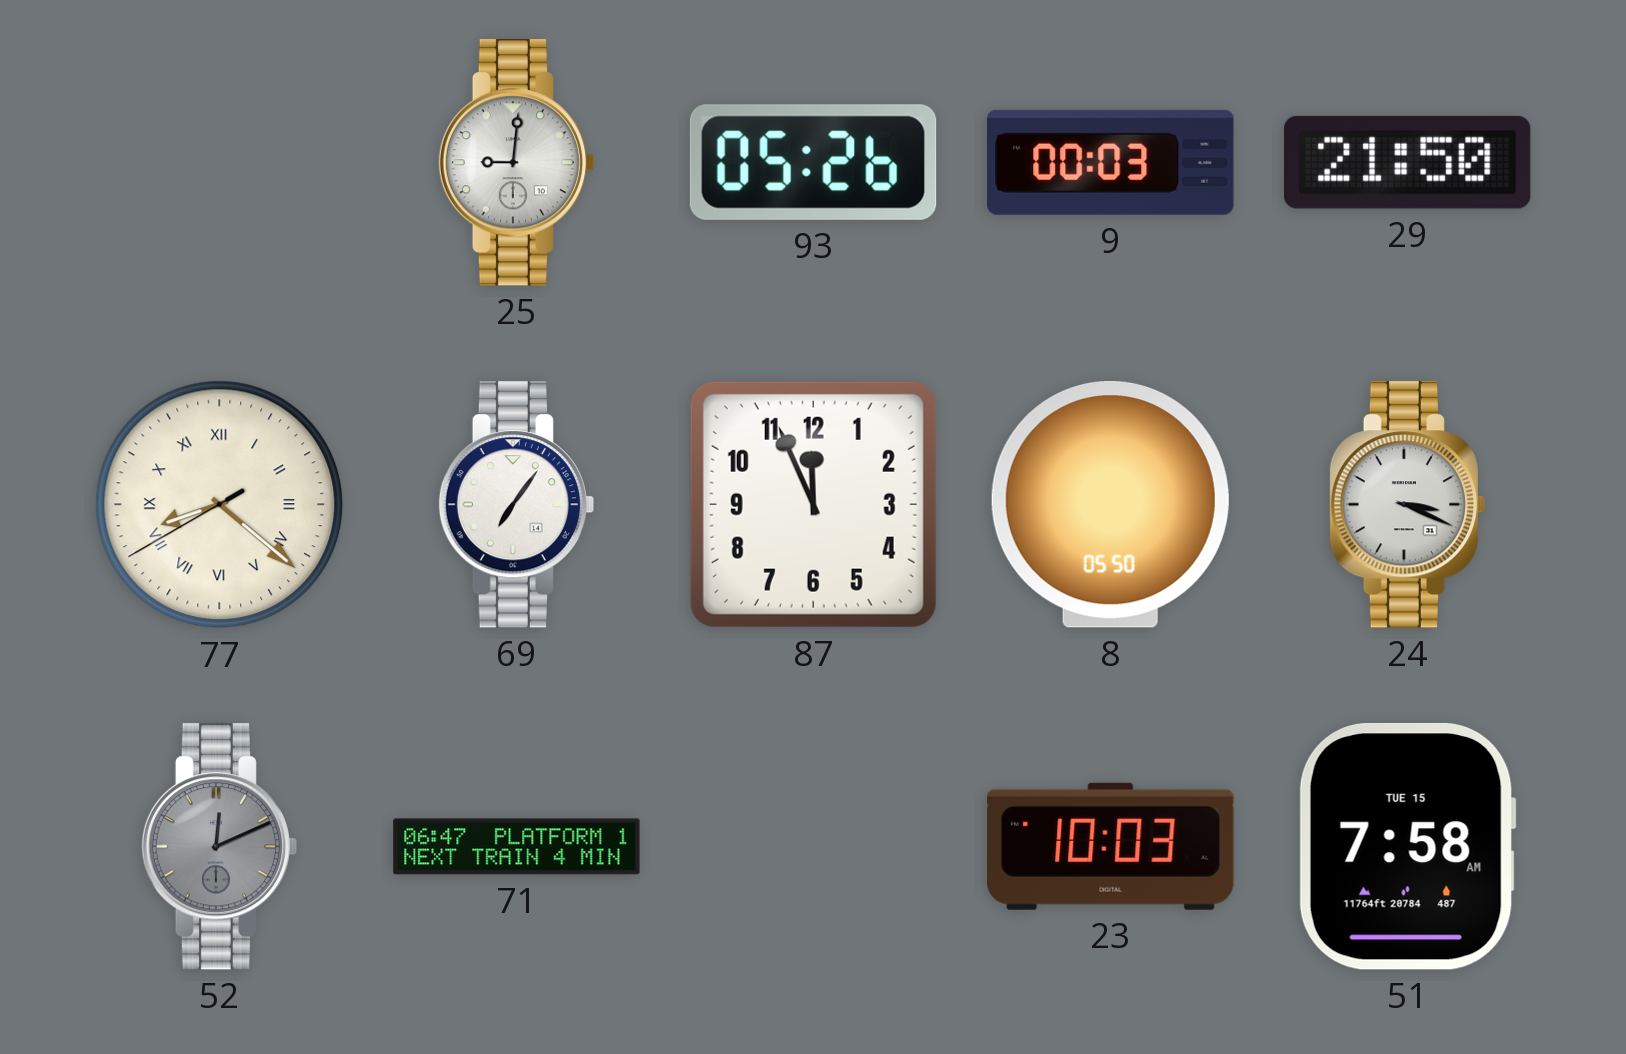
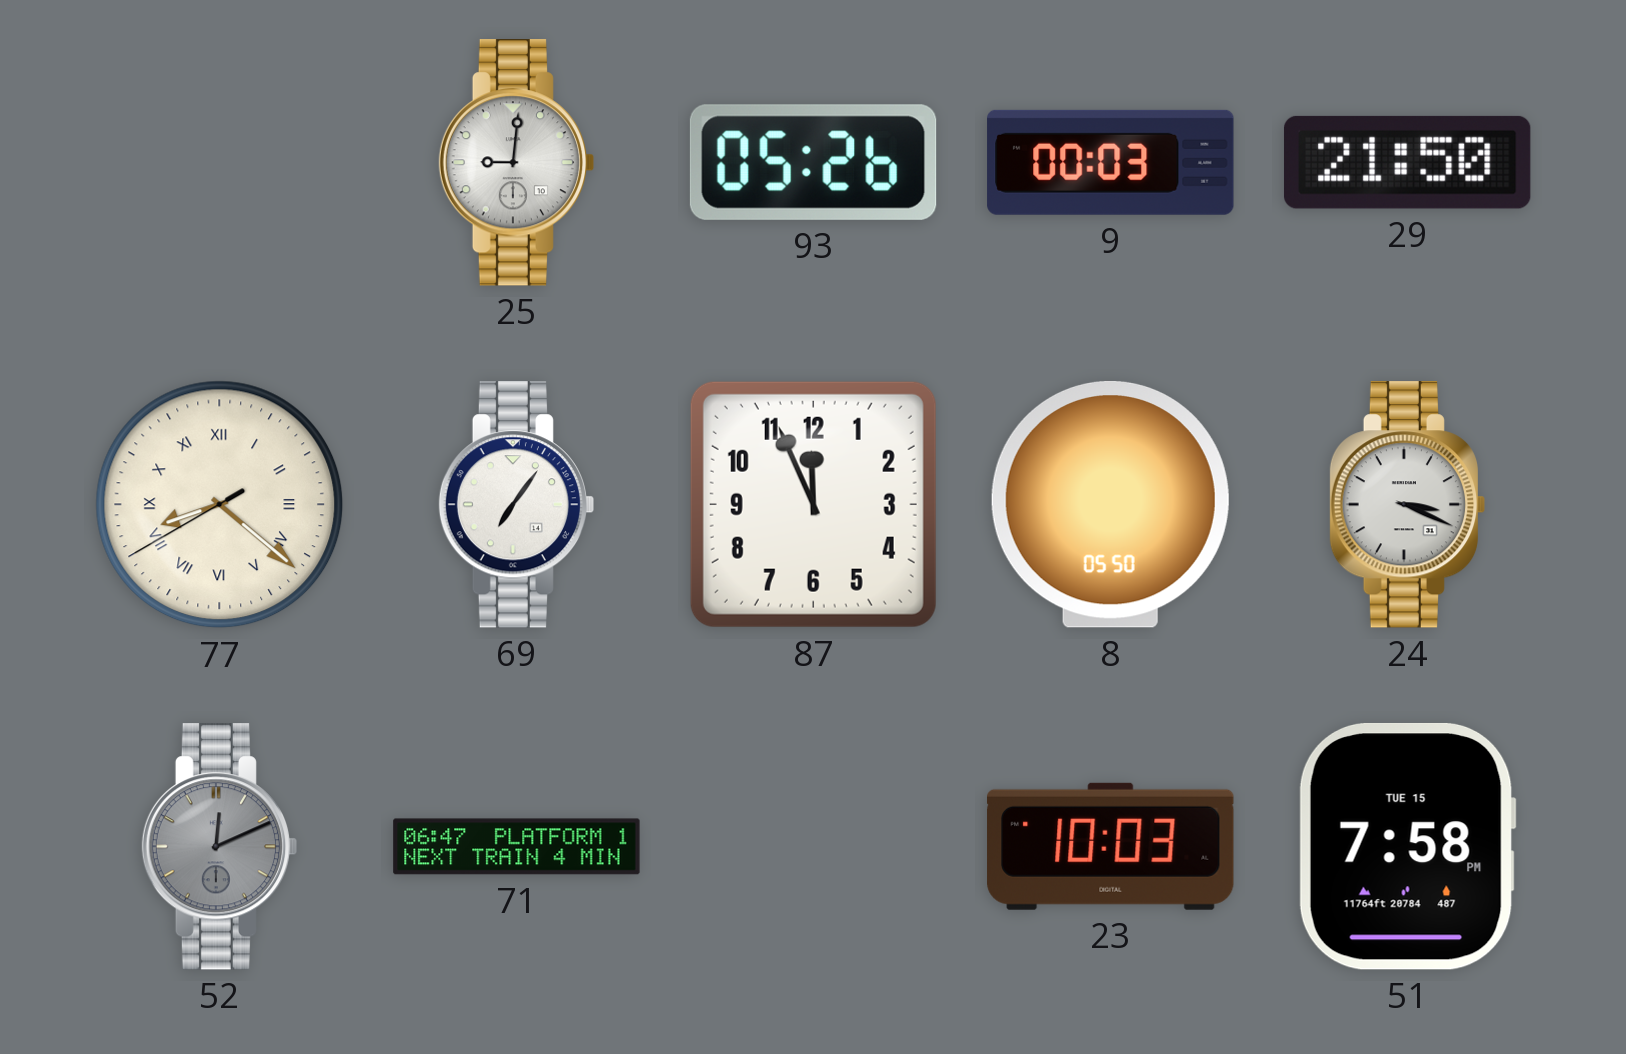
51: 7:58 AM -> 7:58 PM (1407, 846)
